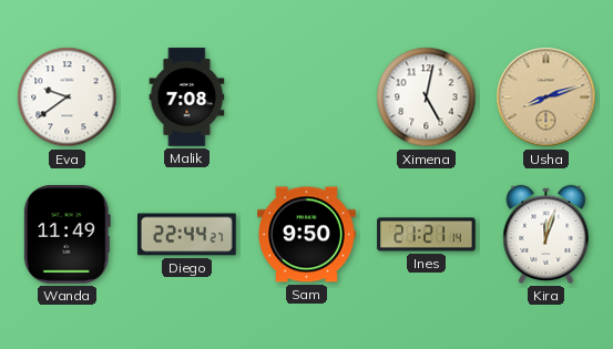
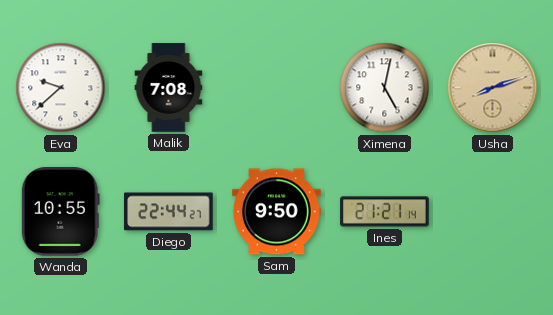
Eva: 9:39 -> 9:38 (61, 88)
Wanda: 11:49 -> 10:55 (60, 212)
Kira: 12:03 -> none (546, 234)
